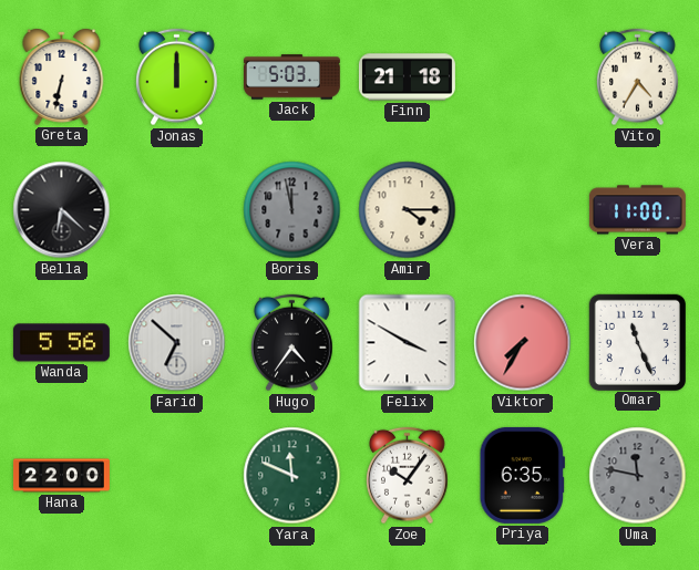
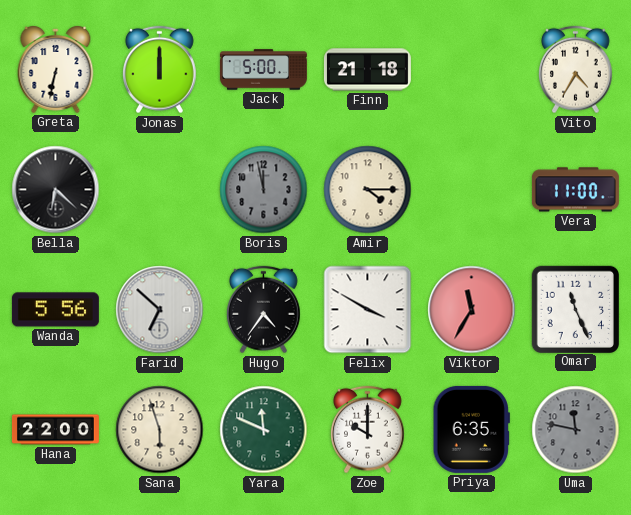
Jack: 5:03 -> 5:00 (263, 70)
Viktor: 7:35 -> 11:35 (472, 310)
Sana: none -> 5:57 (160, 430)
Zoe: 10:06 -> 10:00 (368, 430)
